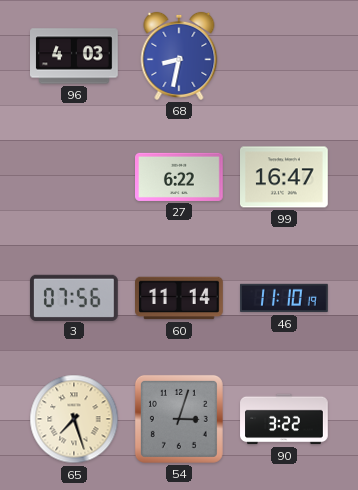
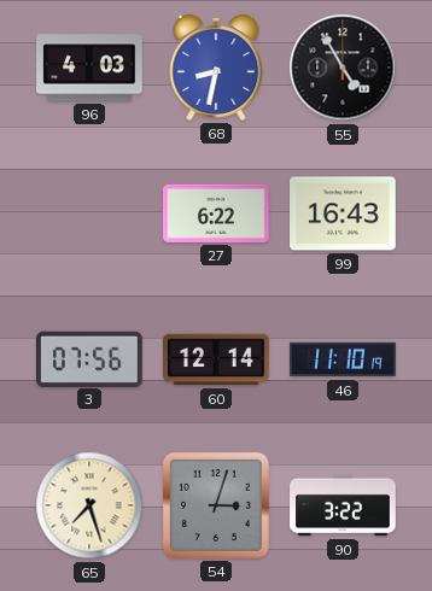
55: none -> 4:55 (343, 68)
99: 16:47 -> 16:43 (344, 213)
60: 11:14 -> 12:14 (217, 359)
